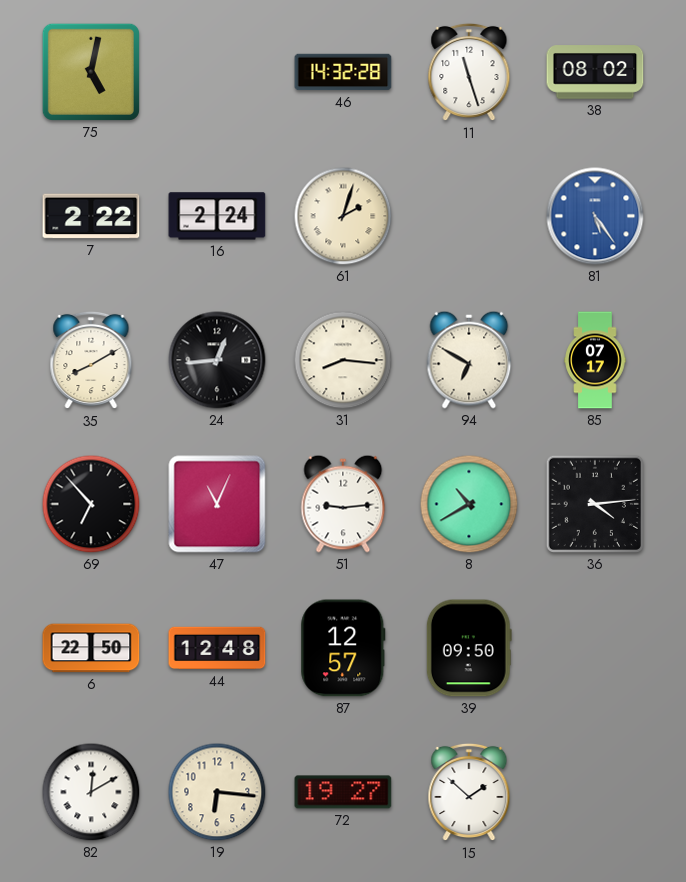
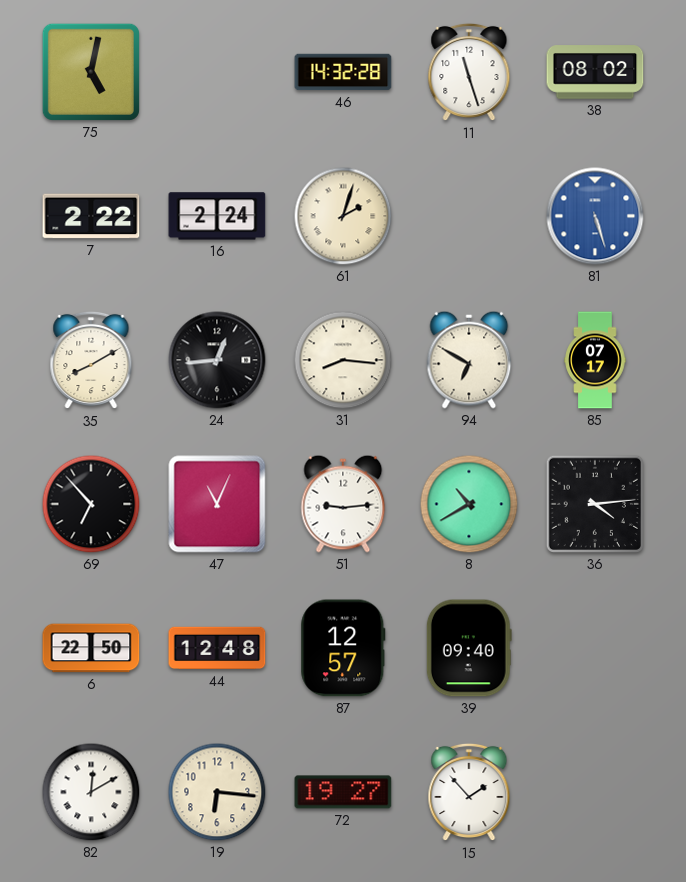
81: 5:24 -> 5:27 (595, 216)
39: 09:50 -> 09:40 (469, 648)
15: 1:52 -> 1:53 (469, 792)
